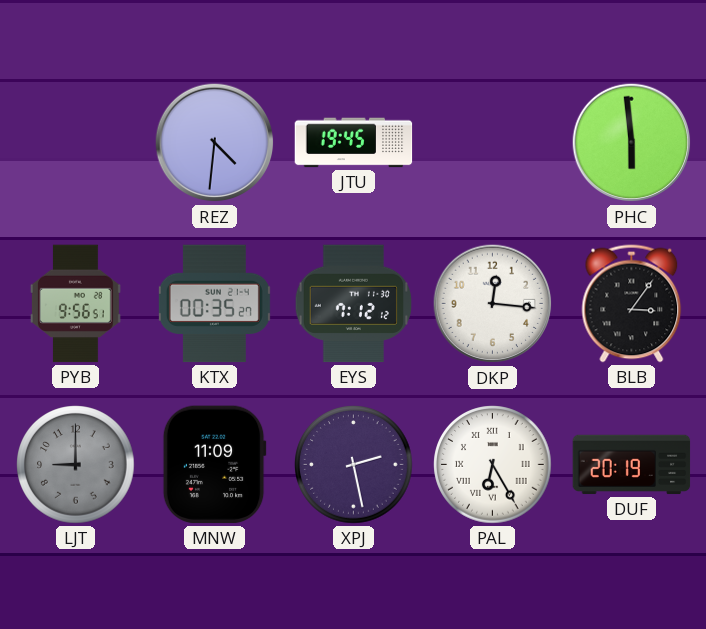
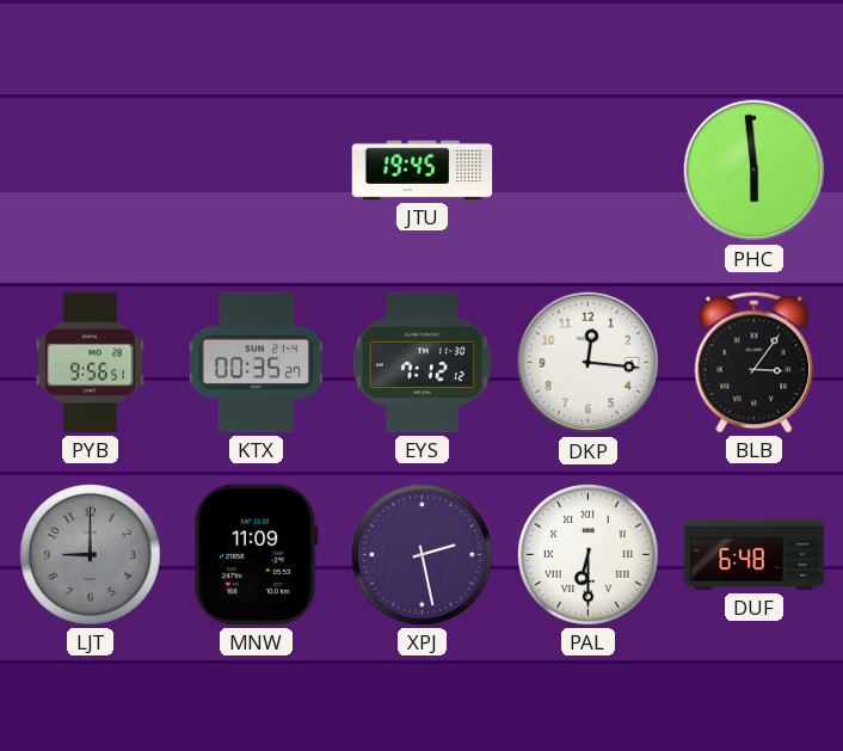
REZ: 4:31 -> none (215, 143)
PAL: 6:25 -> 6:30 (589, 555)
DUF: 20:19 -> 6:48 (755, 555)
